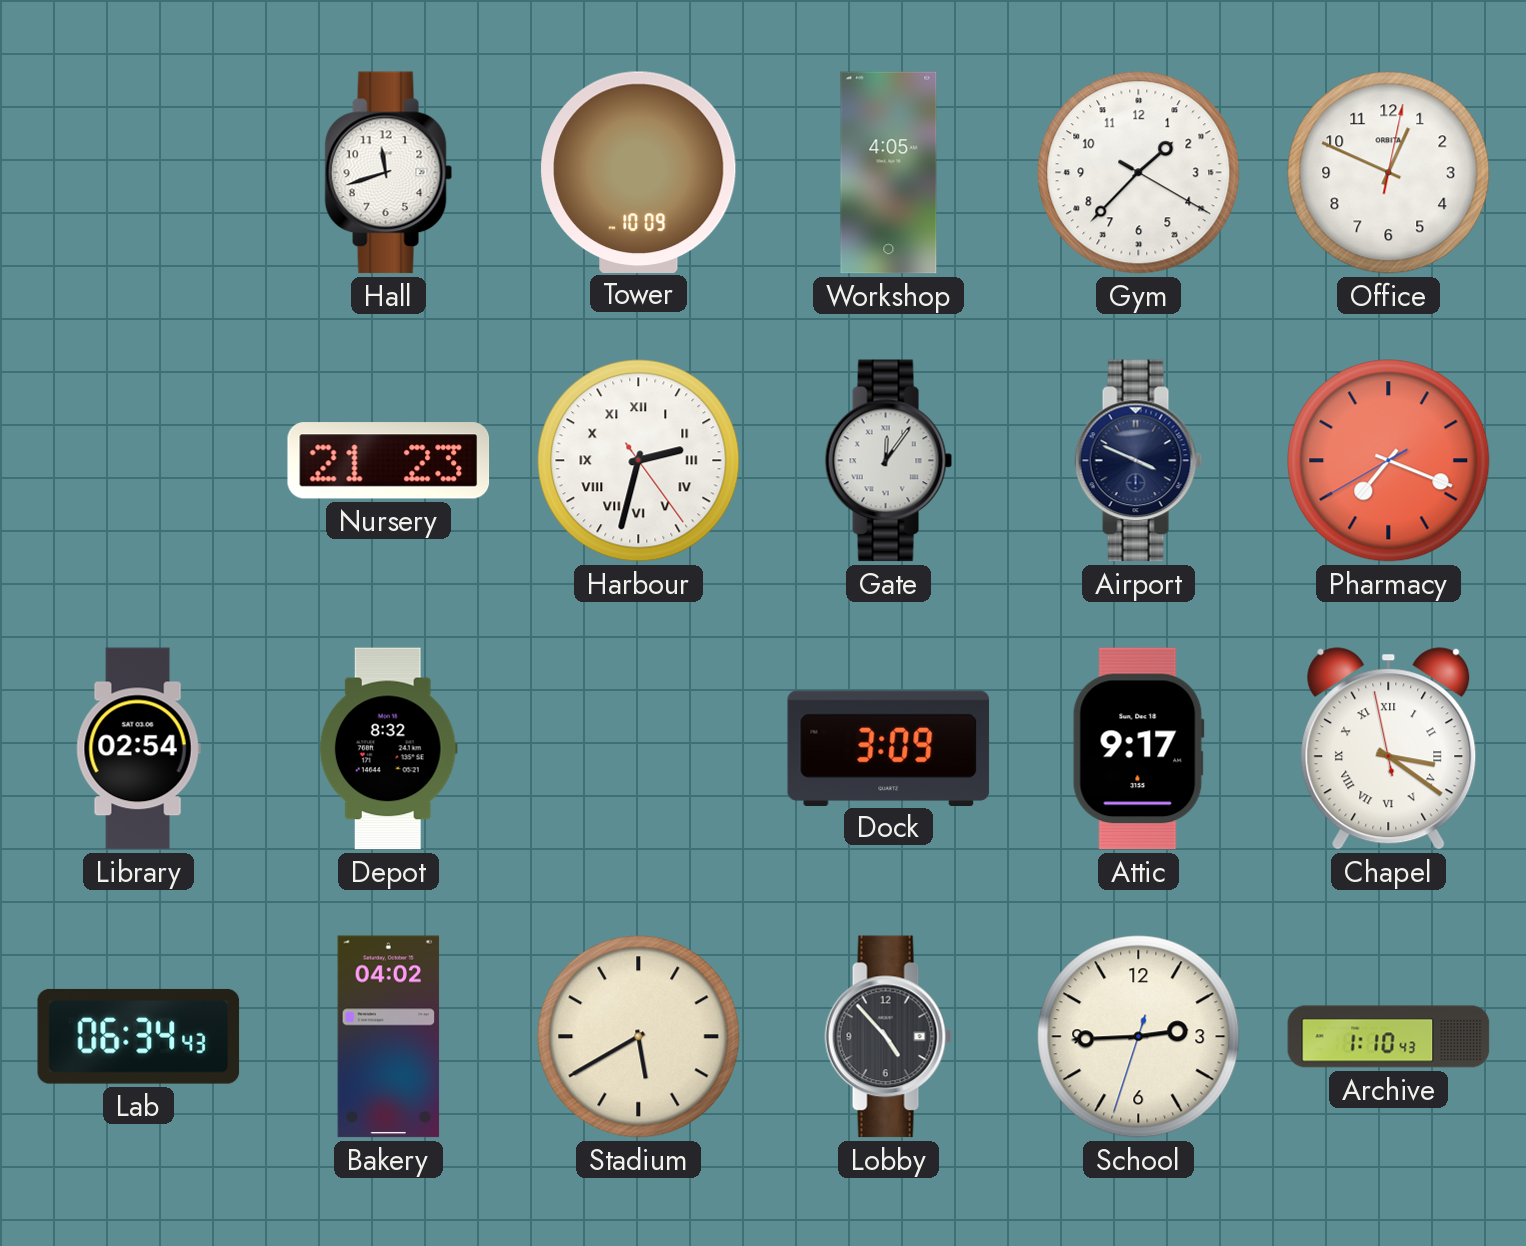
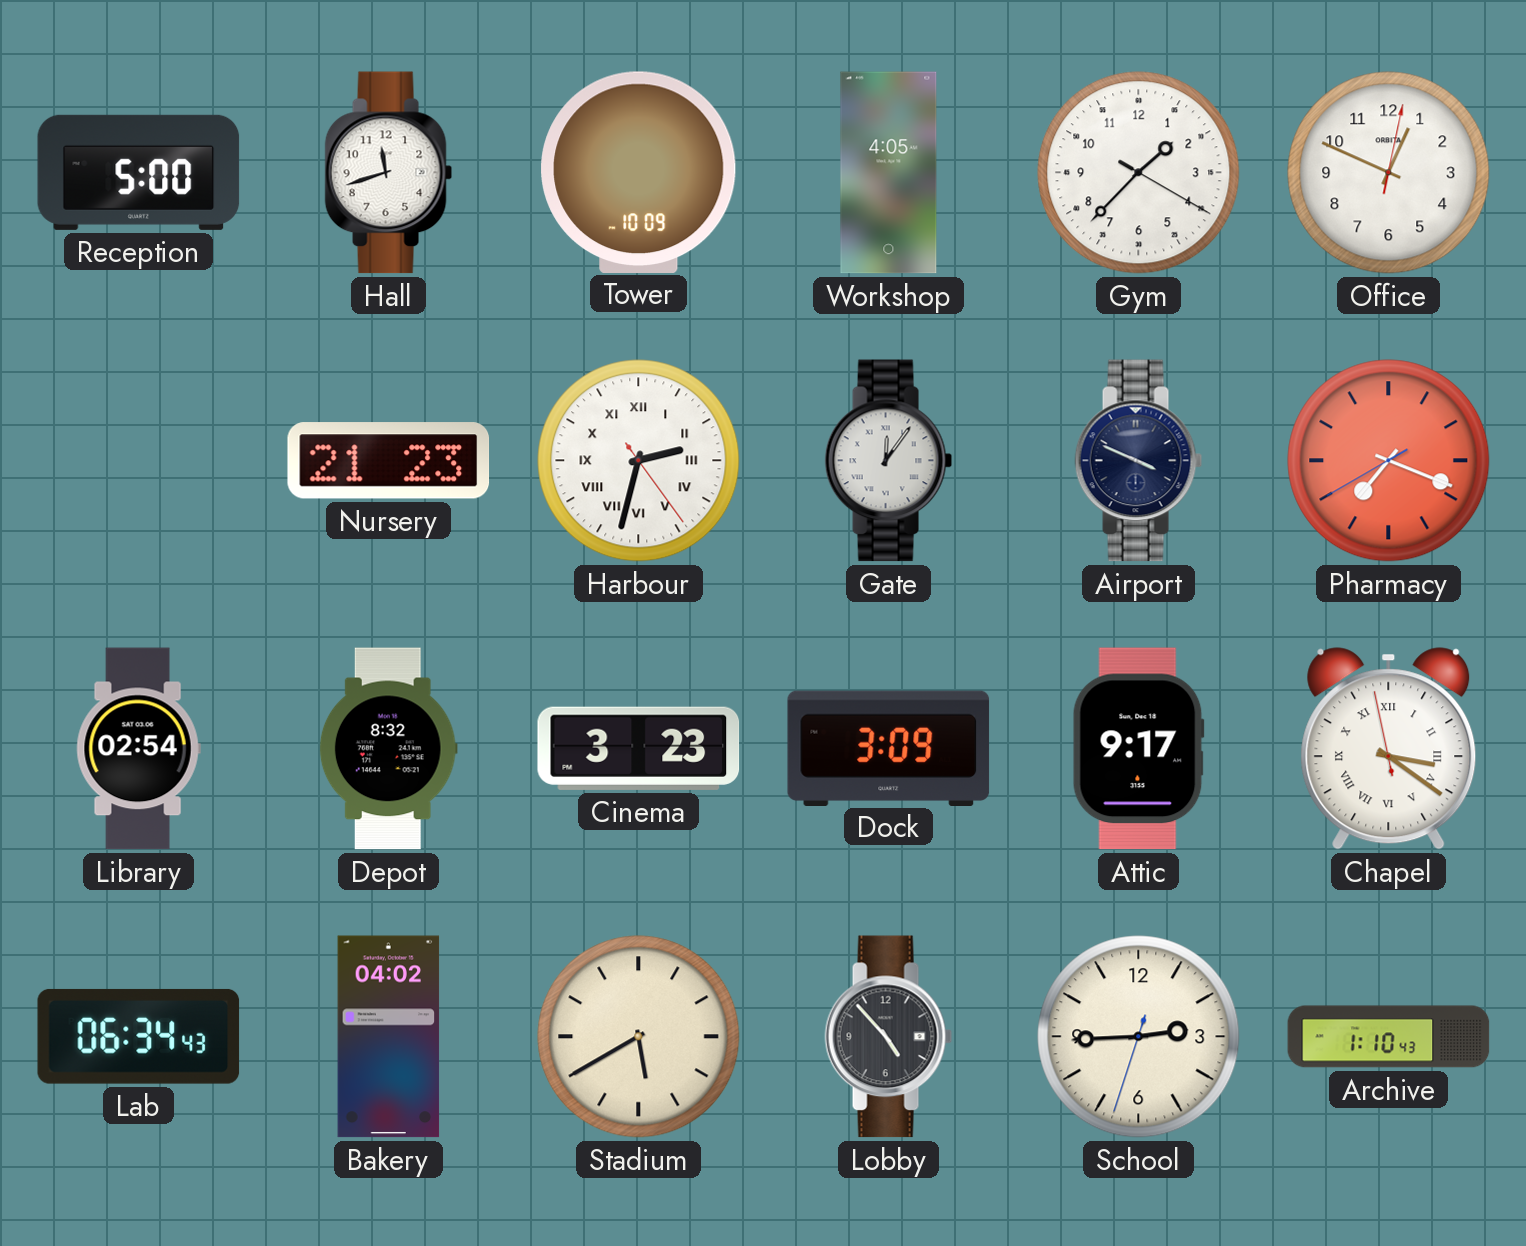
Reception: none -> 5:00 (139, 172)
Cinema: none -> 3:23 (639, 748)
